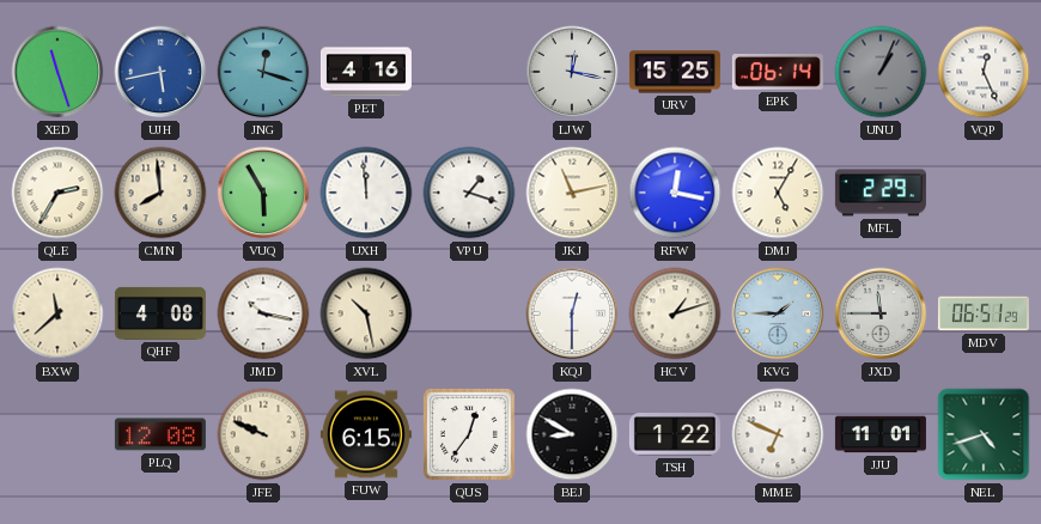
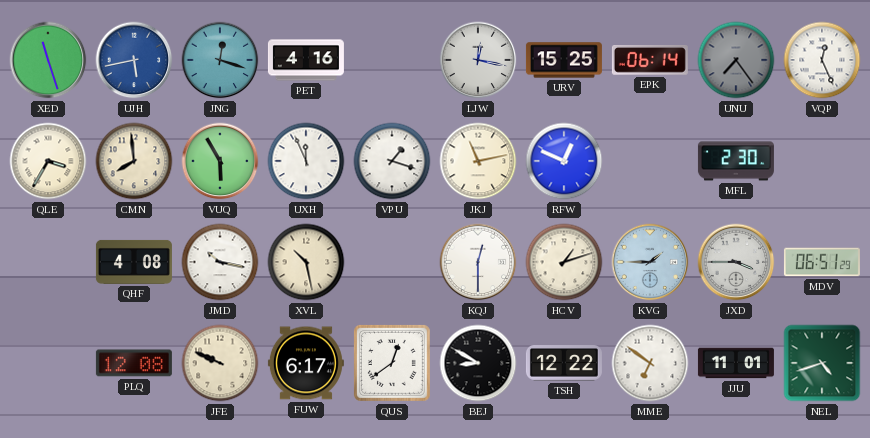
UNU: 1:04 -> 7:24 (736, 60)
QLE: 2:35 -> 3:35 (48, 161)
UXH: 11:59 -> 11:56 (306, 161)
RFW: 12:17 -> 12:49 (564, 161)
DMJ: 5:05 -> none (778, 193)
MFL: 2:29 -> 2:30 (736, 161)
BXW: 11:38 -> none (57, 313)
JXD: 11:45 -> 3:45 (736, 262)
FUW: 6:15 -> 6:17 (306, 363)
QUS: 12:36 -> 12:39 (392, 363)
TSH: 1:22 -> 12:22 (564, 364)
MME: 6:49 -> 6:51 (650, 363)
